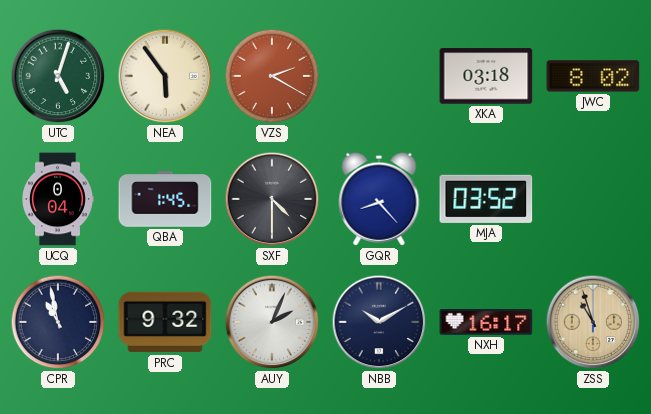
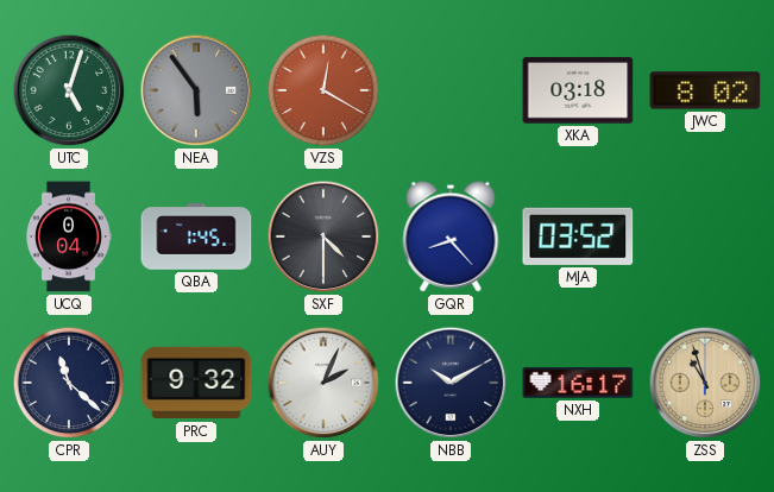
NEA dial: cream -> grey (196, 90)
VZS: 2:20 -> 12:20 (323, 90)
CPR: 10:58 -> 11:22 (69, 383)
